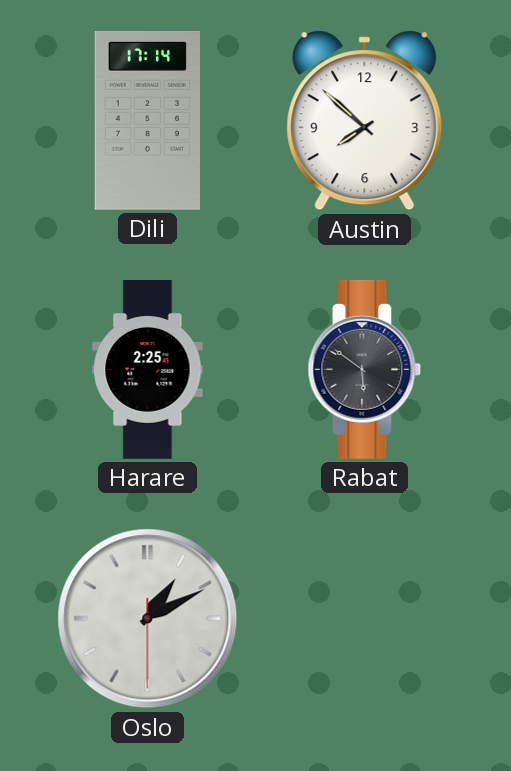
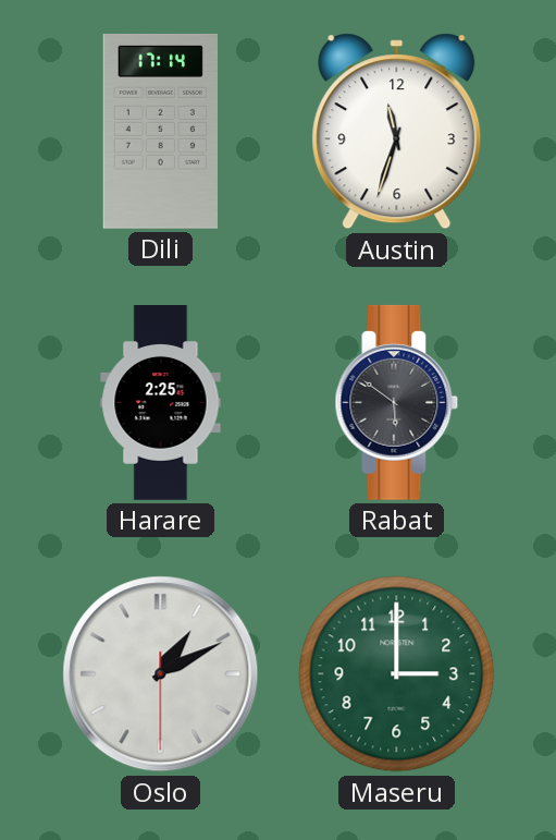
Austin: 7:52 -> 11:33 (397, 132)
Maseru: none -> 3:00 (397, 674)
